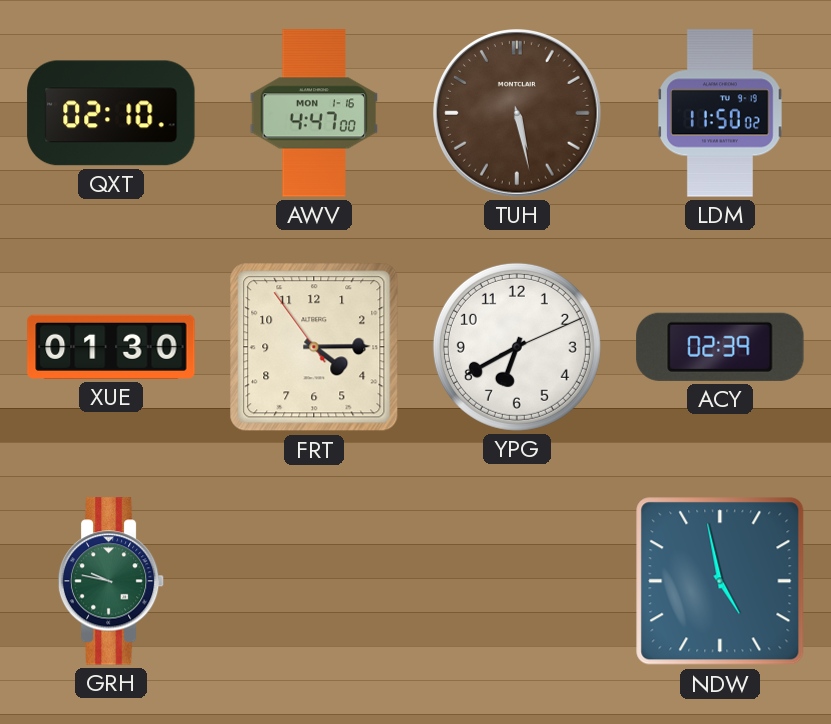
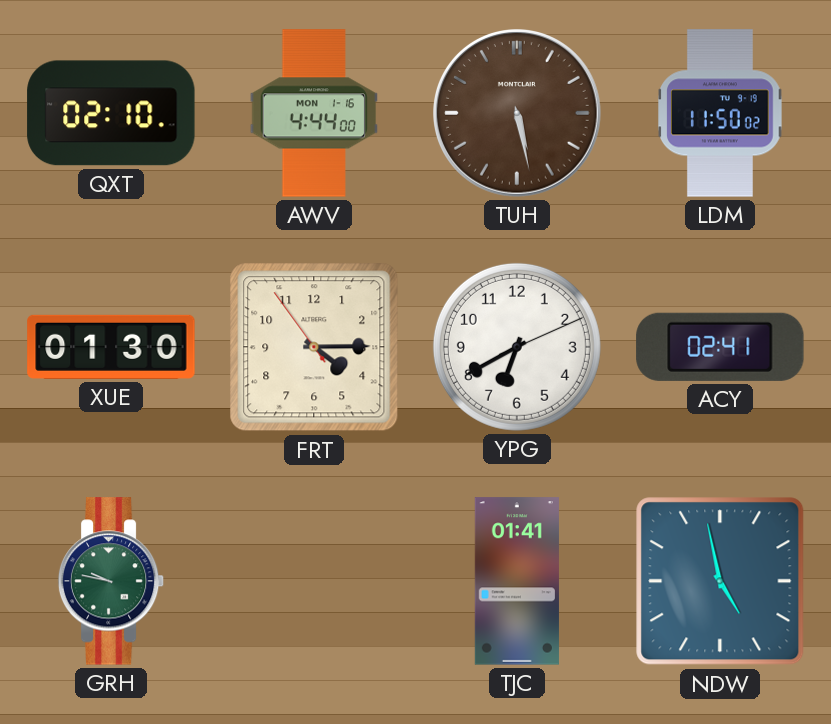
AWV: 4:47 -> 4:44 (314, 113)
ACY: 02:39 -> 02:41 (720, 347)
TJC: none -> 01:41 (517, 581)
